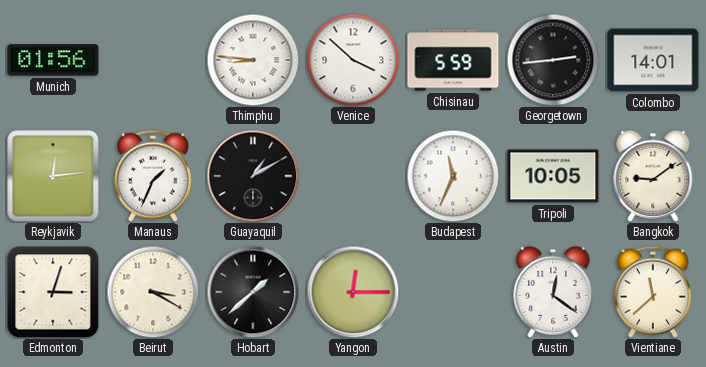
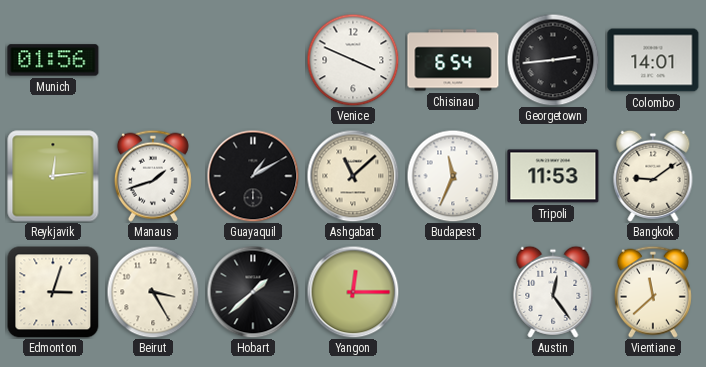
Thimphu: 8:46 -> none (253, 60)
Venice: 3:52 -> 3:49 (353, 60)
Chisinau: 5:59 -> 6:54 (453, 60)
Manaus: 1:34 -> 1:42 (153, 176)
Ashgabat: none -> 11:08 (353, 176)
Tripoli: 10:05 -> 11:53 (553, 176)
Beirut: 3:20 -> 3:25 (153, 292)
Austin: 12:21 -> 12:24 (553, 292)
